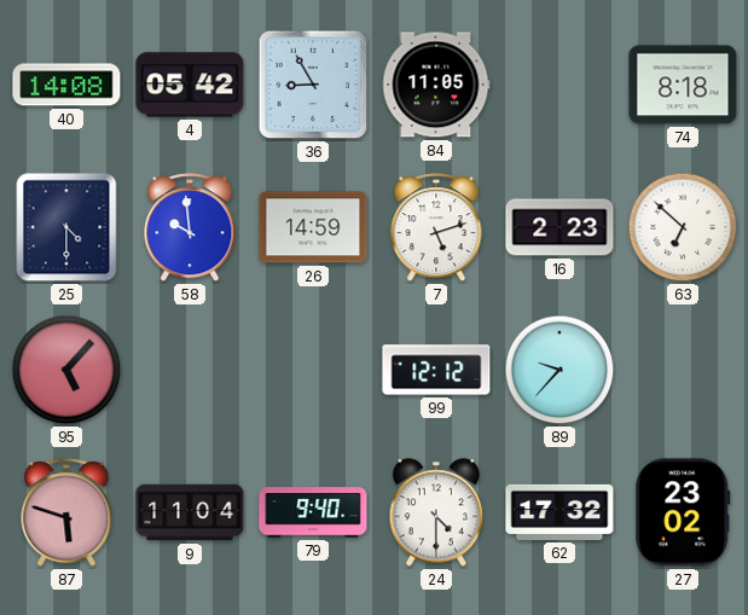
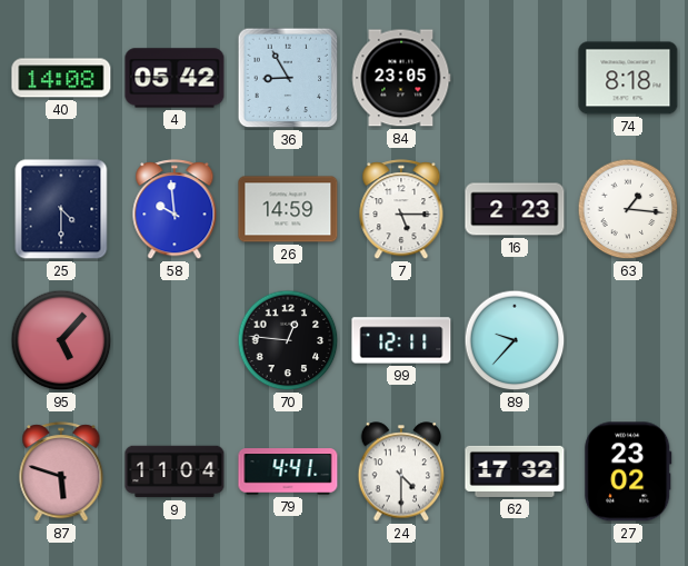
84: 11:05 -> 23:05 (401, 78)
7: 5:12 -> 5:15 (401, 210)
63: 6:52 -> 1:16 (628, 209)
70: none -> 12:46 (288, 340)
99: 12:12 -> 12:11 (401, 340)
79: 9:40 -> 4:41 (288, 471)
